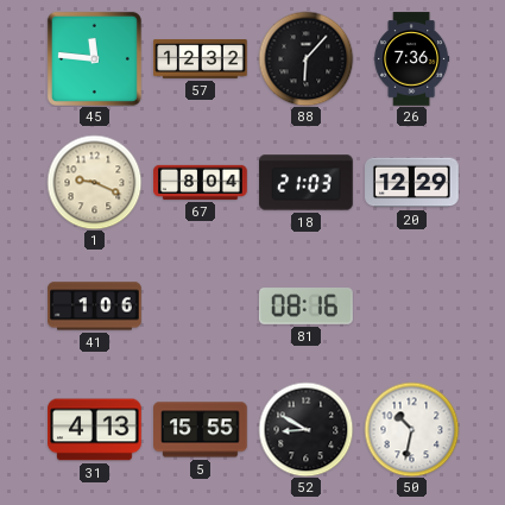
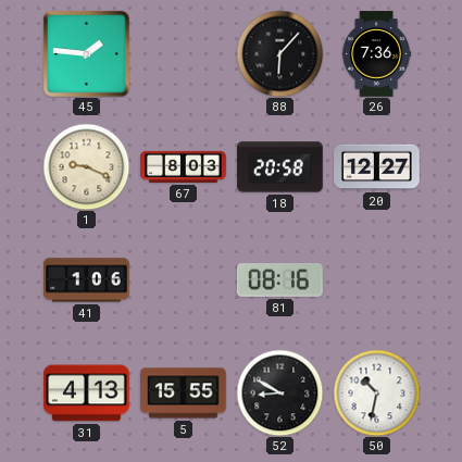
45: 11:46 -> 1:46 (86, 53)
57: 12:32 -> none (201, 59)
67: 8:04 -> 8:03 (184, 166)
18: 21:03 -> 20:58 (280, 167)
20: 12:29 -> 12:27 (377, 167)
